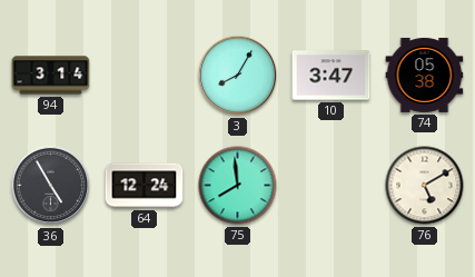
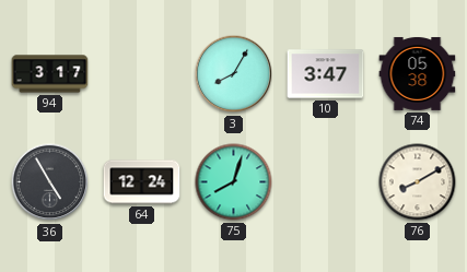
94: 3:14 -> 3:17 (50, 74)
75: 7:59 -> 8:03 (234, 182)
76: 5:10 -> 8:10 (418, 182)
